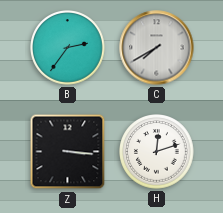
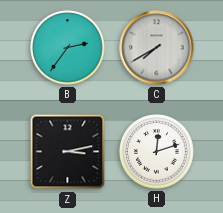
Z: 3:16 -> 3:13 (68, 152)
